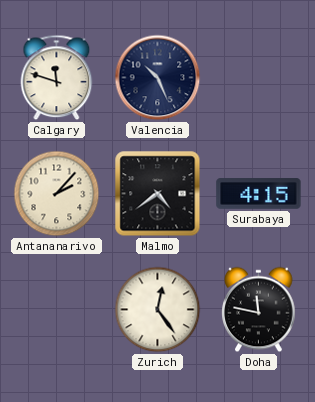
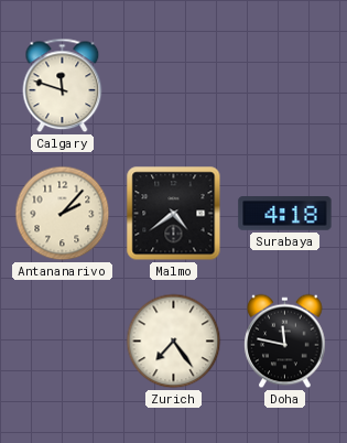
Valencia: 10:26 -> none (158, 78)
Surabaya: 4:15 -> 4:18 (285, 214)
Zurich: 12:24 -> 7:24 (174, 342)
